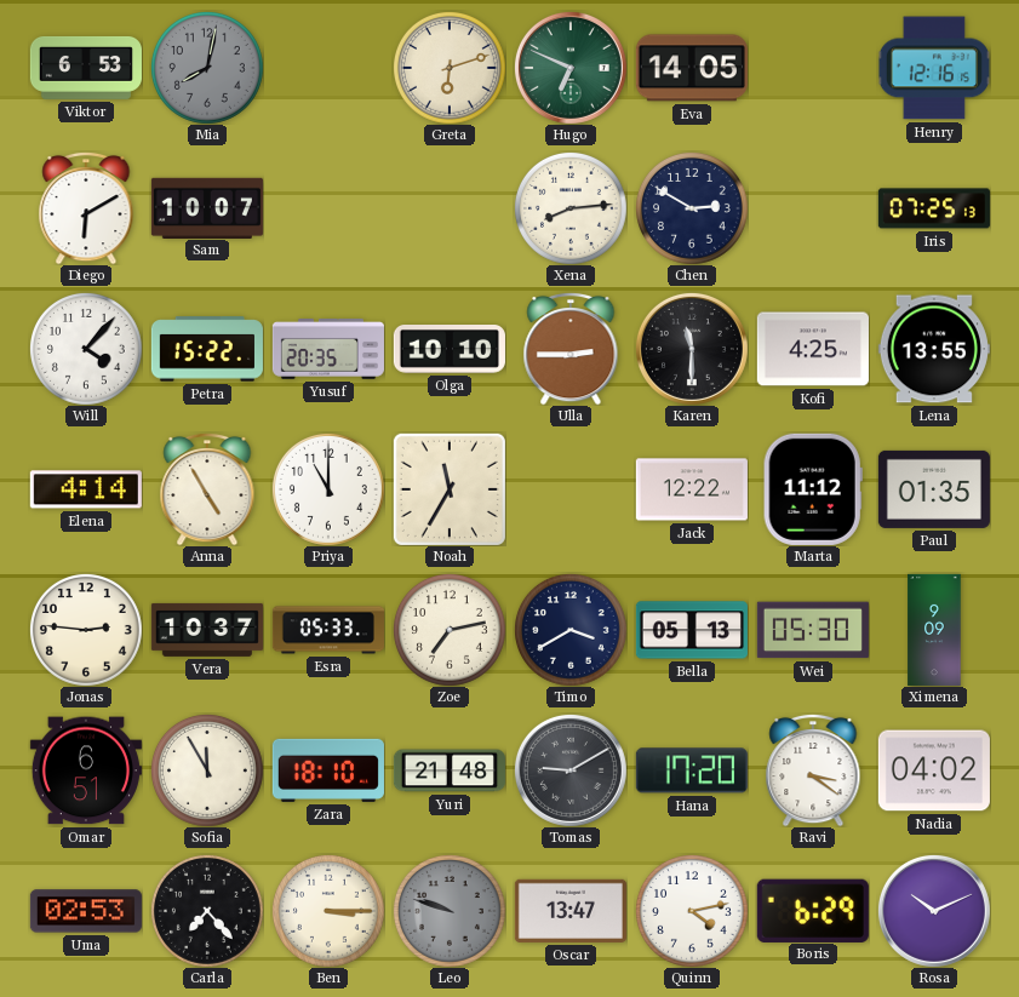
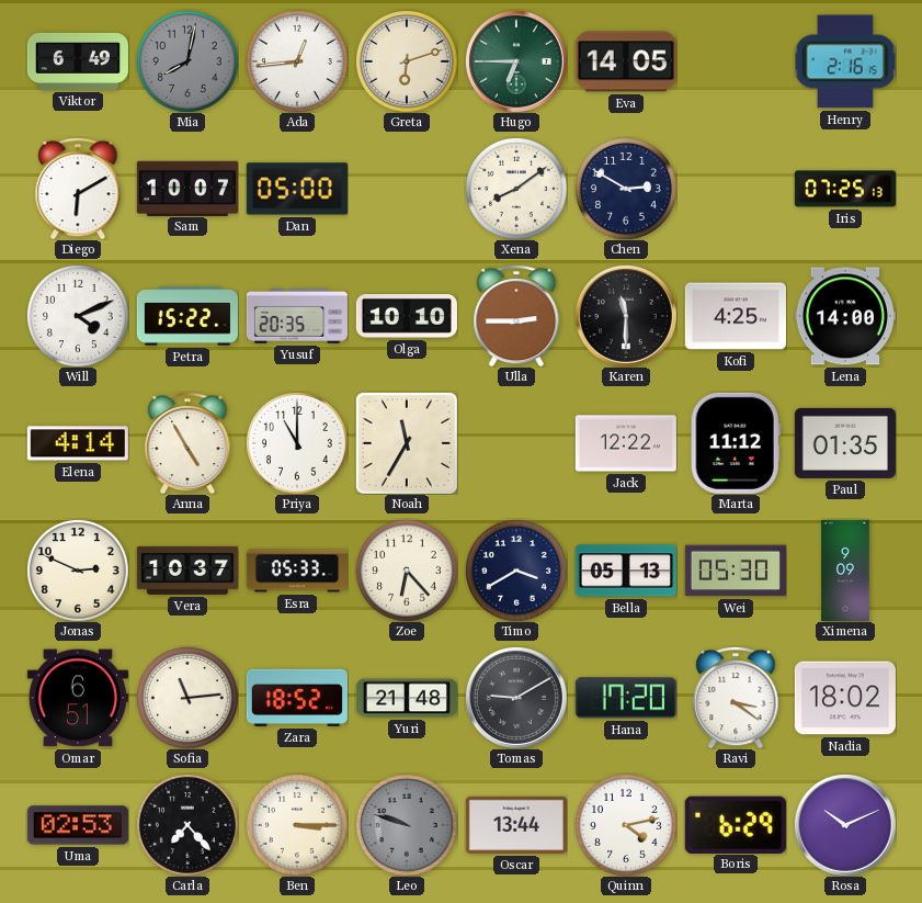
Viktor: 6:53 -> 6:49 (78, 61)
Ada: none -> 12:44 (297, 61)
Hugo: 6:49 -> 6:45 (516, 61)
Henry: 12:16 -> 2:16 (845, 61)
Dan: none -> 05:00 (297, 189)
Xena: 8:14 -> 8:09 (516, 189)
Will: 4:07 -> 4:11 (78, 316)
Lena: 13:55 -> 14:00 (845, 316)
Jonas: 2:46 -> 2:49 (78, 571)
Zoe: 7:13 -> 6:23 (407, 571)
Sofia: 11:55 -> 11:14 (187, 698)
Zara: 18:10 -> 18:52 (297, 698)
Nadia: 04:02 -> 18:02 (845, 698)
Oscar: 13:47 -> 13:44 (516, 825)
